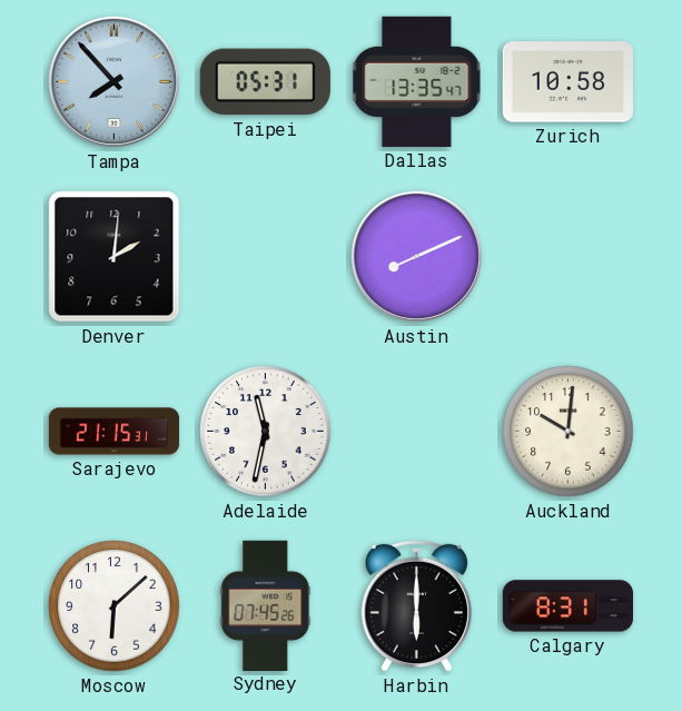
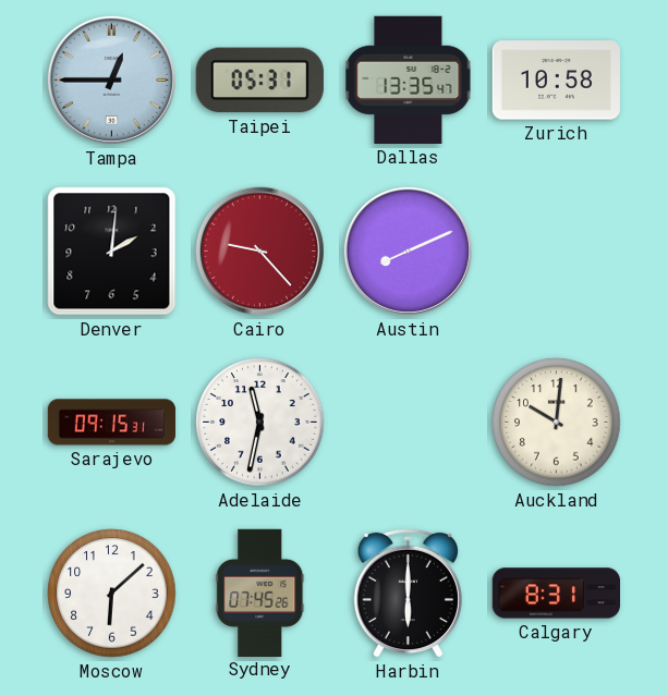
Tampa: 7:53 -> 12:45 (111, 80)
Cairo: none -> 9:23 (259, 251)
Sarajevo: 21:15 -> 09:15 (112, 423)
